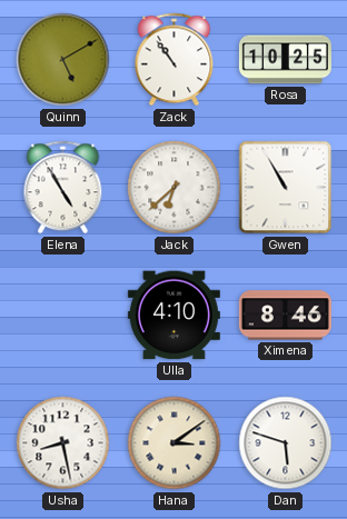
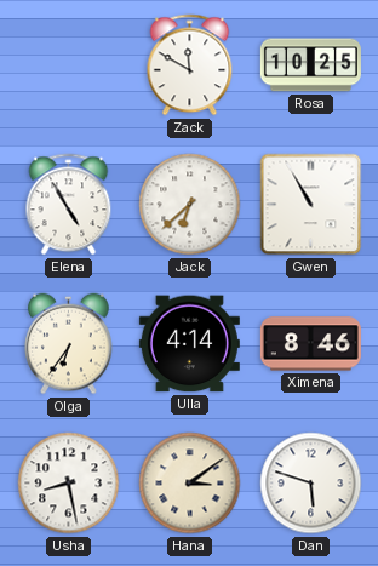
Quinn: 5:10 -> none (63, 60)
Zack: 10:54 -> 11:50 (190, 65)
Olga: none -> 6:36 (69, 344)
Ulla: 4:10 -> 4:14 (189, 344)
